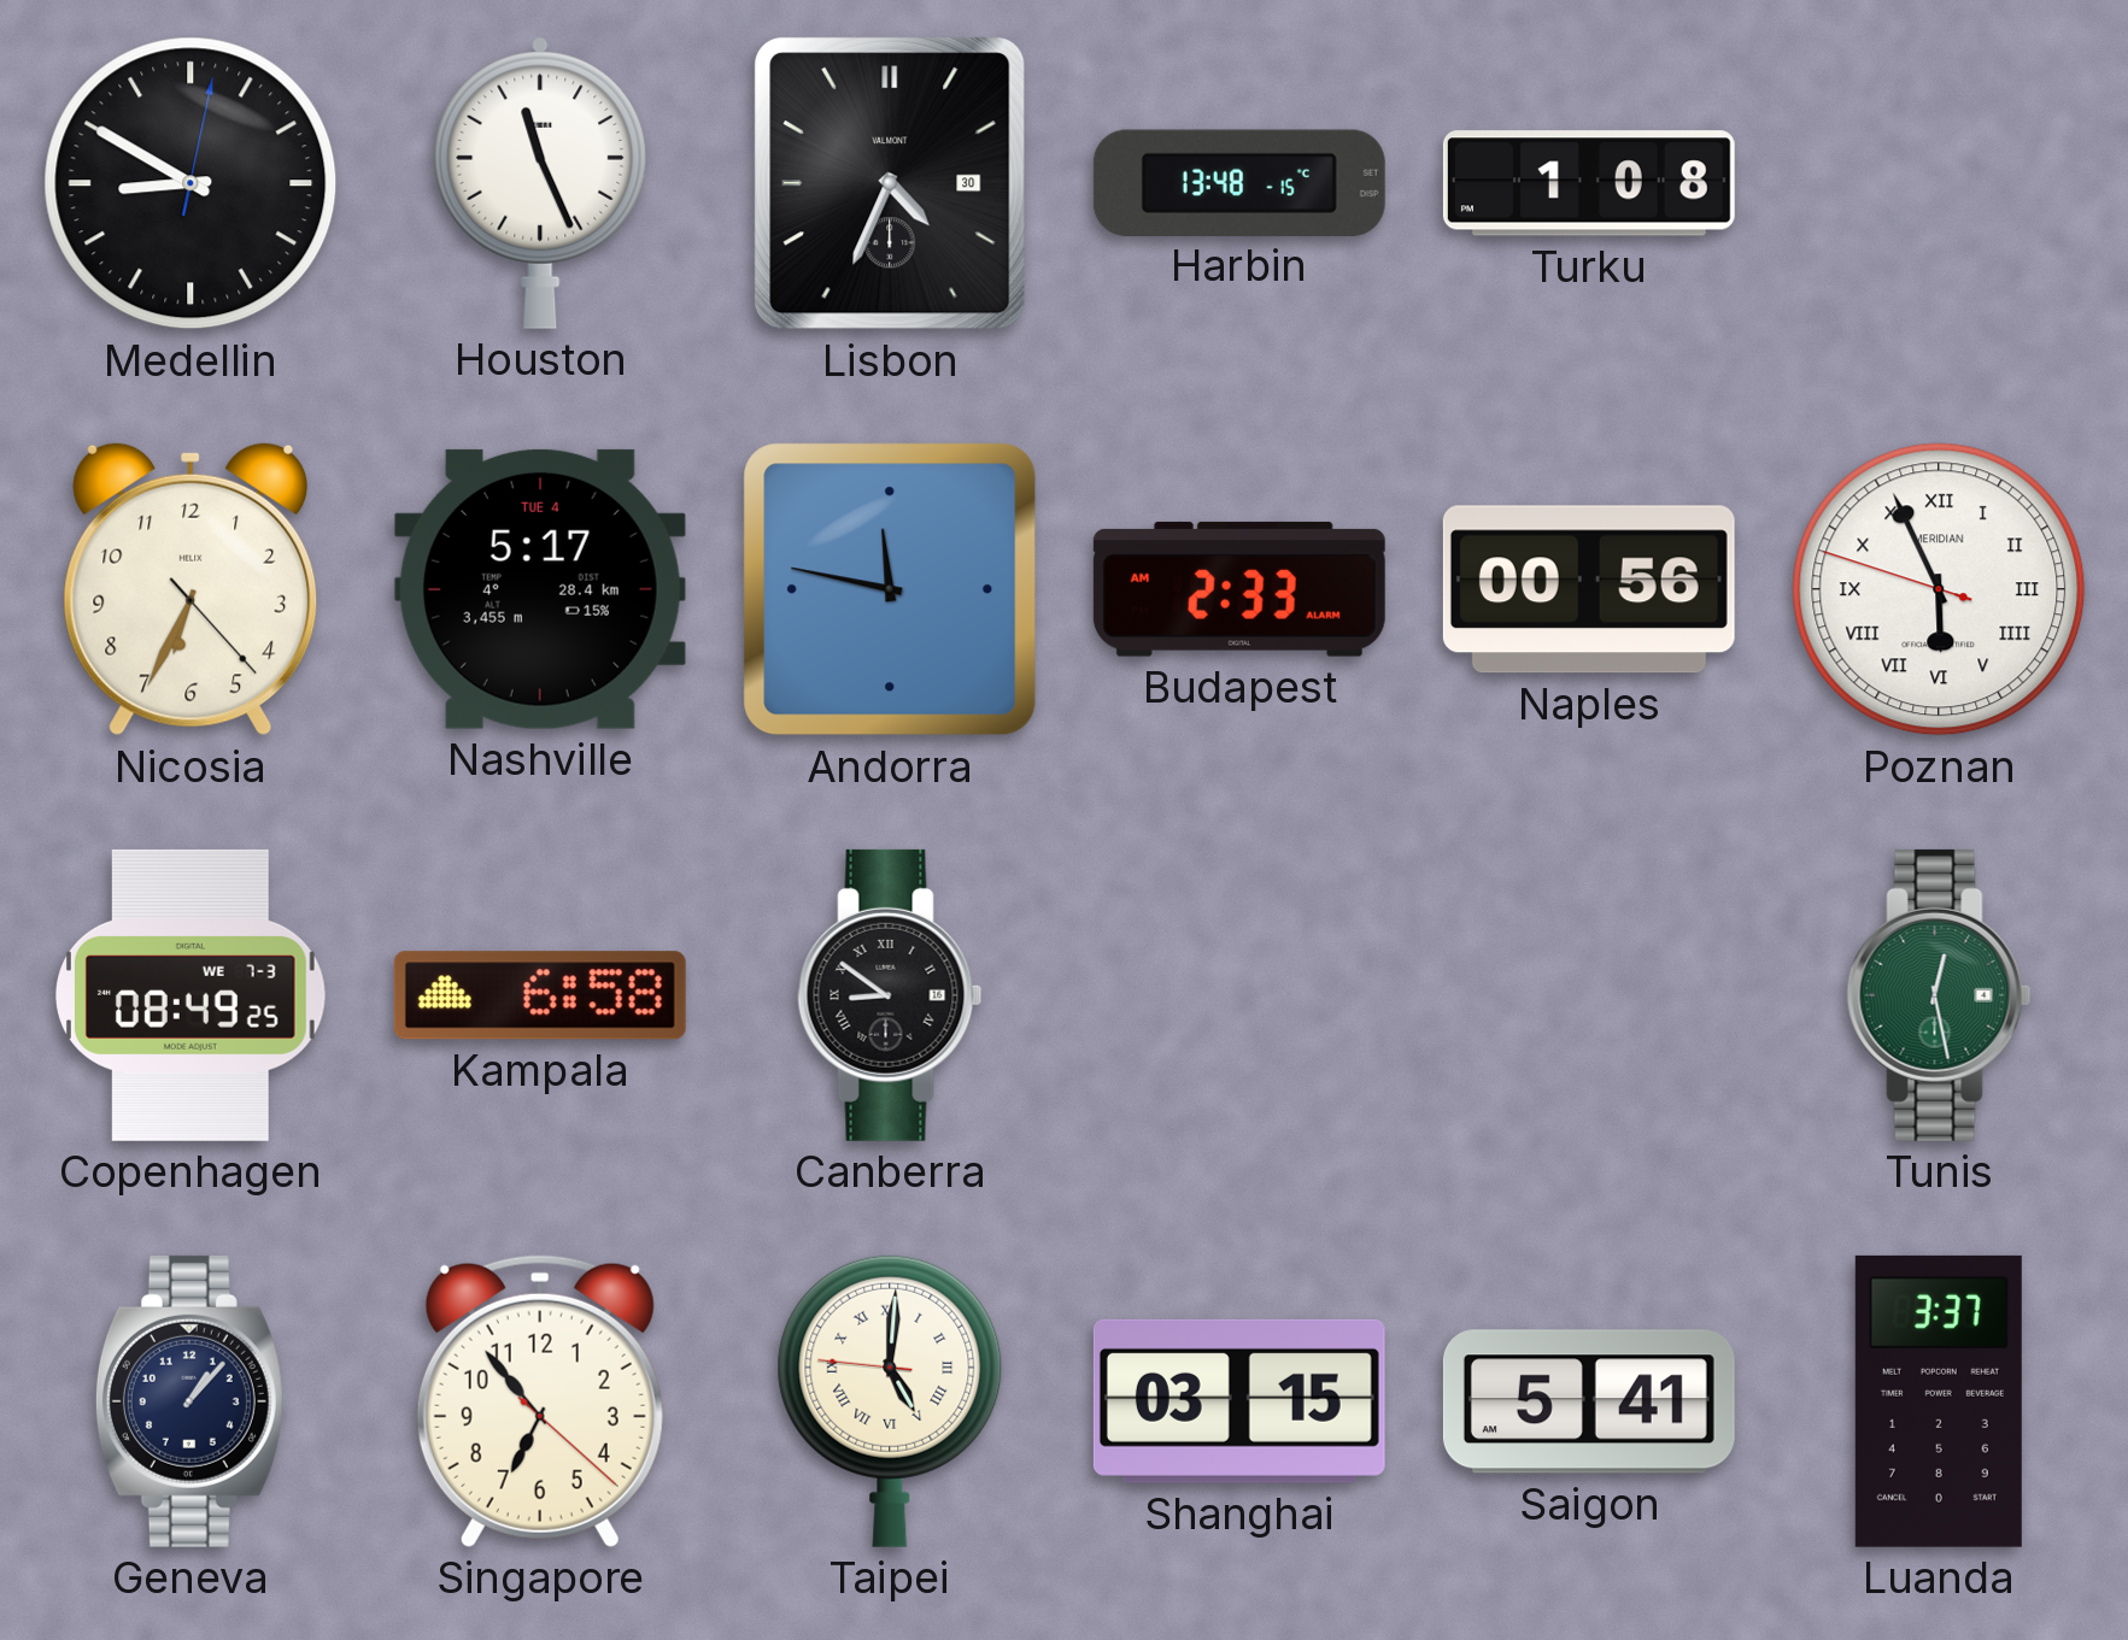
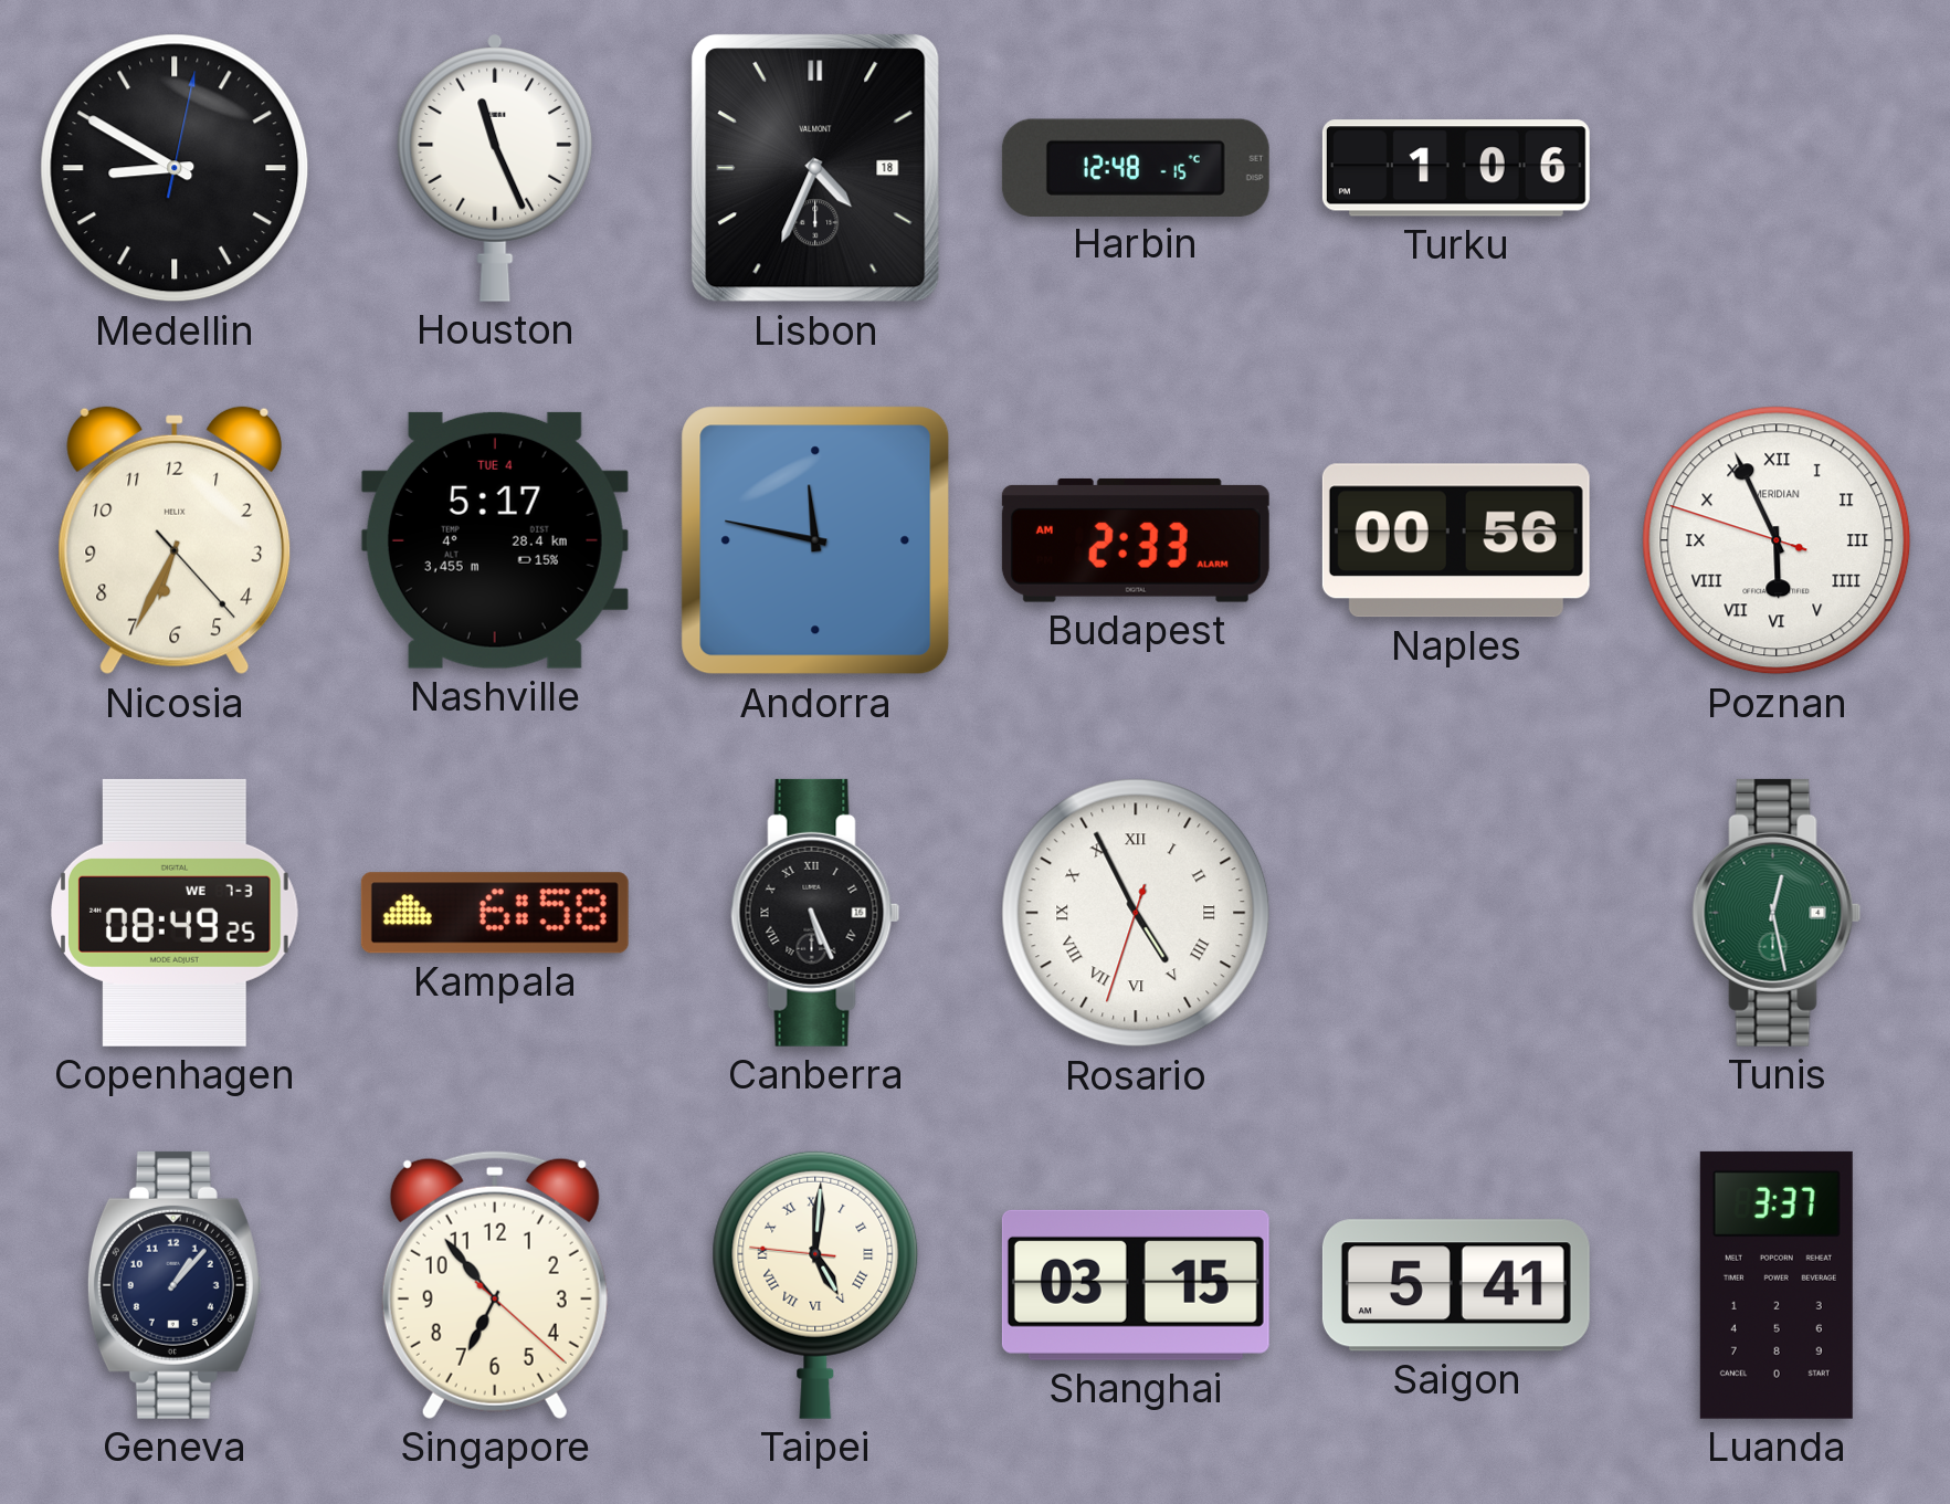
Lisbon date: 30 -> 18 (815, 168)
Harbin: 13:48 -> 12:48 (1136, 167)
Turku: 1:08 -> 1:06 (1456, 168)
Canberra: 8:51 -> 5:26 (815, 913)
Rosario: none -> 4:55 (1136, 913)
